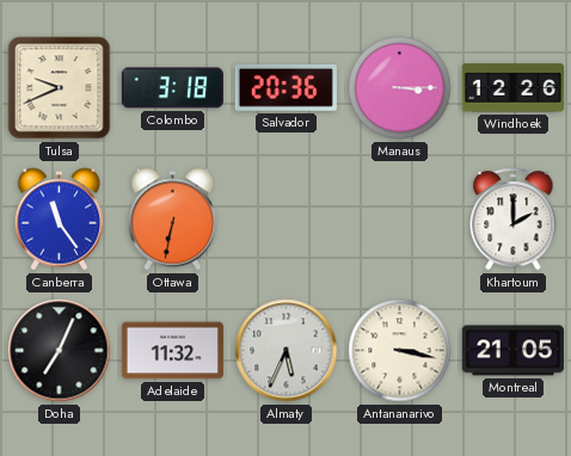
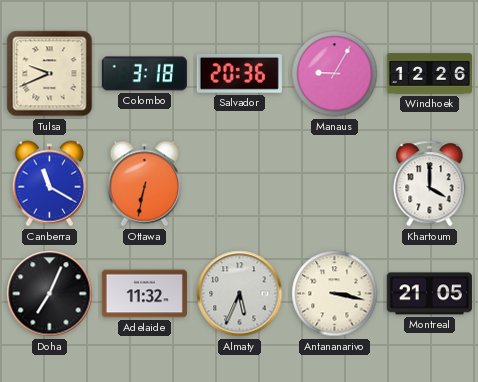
Manaus: 3:15 -> 9:05 (335, 74)
Canberra: 11:24 -> 11:20 (50, 184)
Khartoum: 2:00 -> 4:00 (430, 184)
